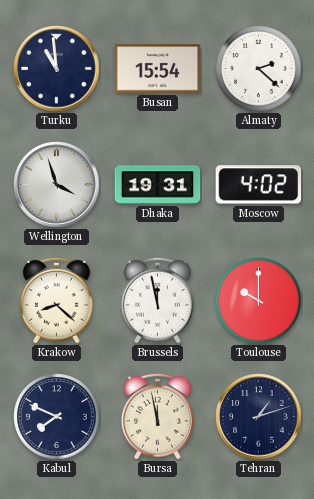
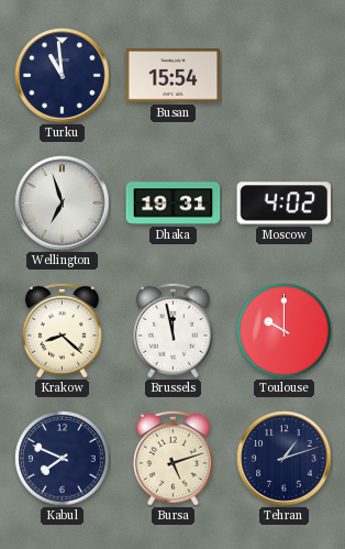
Almaty: 2:22 -> none (259, 69)
Wellington: 3:57 -> 6:57 (63, 204)
Bursa: 11:58 -> 5:12 (174, 458)
